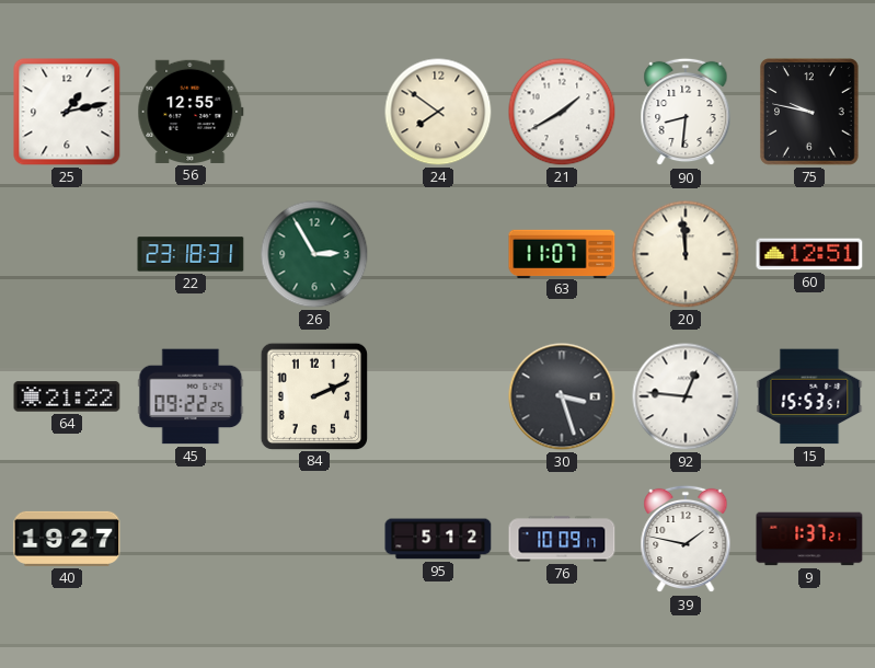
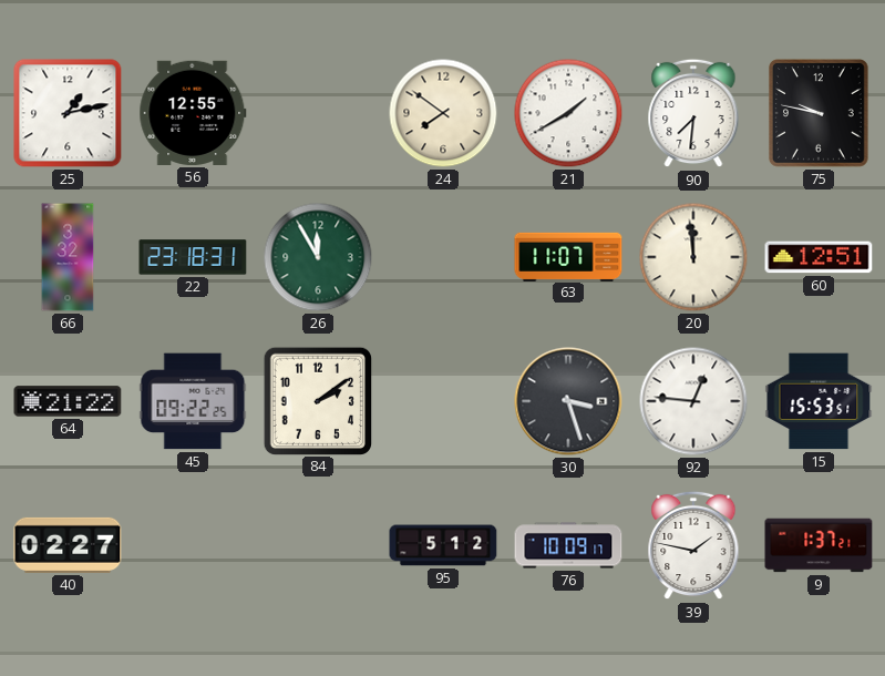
90: 8:31 -> 7:31 (693, 113)
66: none -> 3:32 (68, 257)
26: 2:55 -> 11:55 (318, 257)
84: 2:11 -> 2:09 (317, 400)
40: 19:27 -> 02:27 (68, 545)
